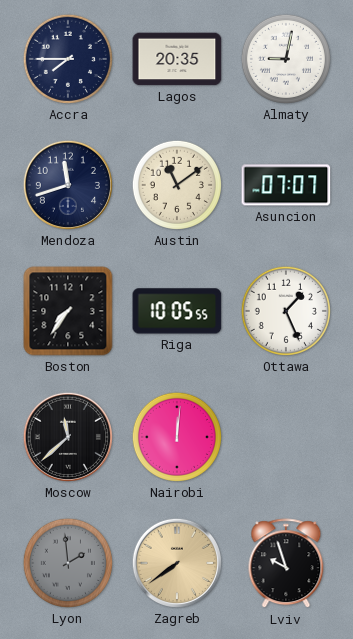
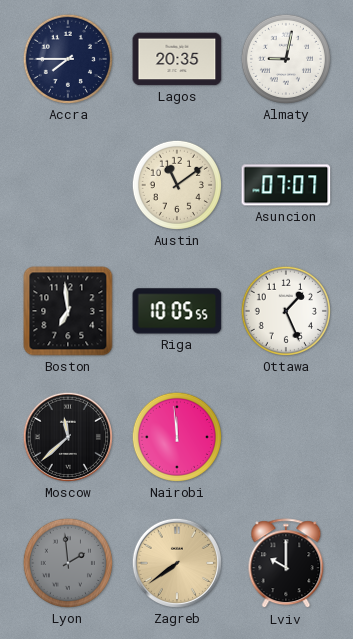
Mendoza: 11:42 -> none (68, 185)
Boston: 7:36 -> 6:59 (68, 311)
Nairobi: 12:01 -> 11:59 (177, 437)
Lviv: 9:57 -> 10:00 (286, 564)
